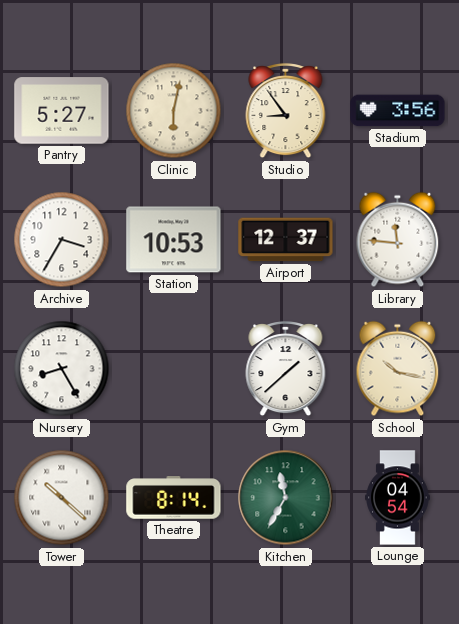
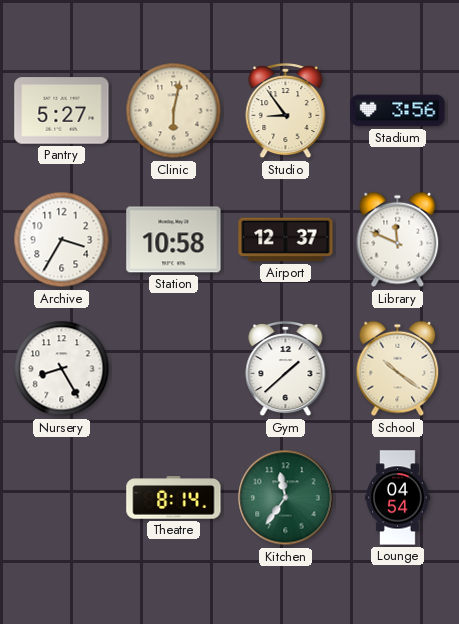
Station: 10:53 -> 10:58 (174, 240)
Library: 11:46 -> 11:49 (398, 240)
School: 10:17 -> 10:21 (398, 369)
Tower: 10:22 -> none (62, 498)
Kitchen: 11:35 -> 11:36 (286, 498)
